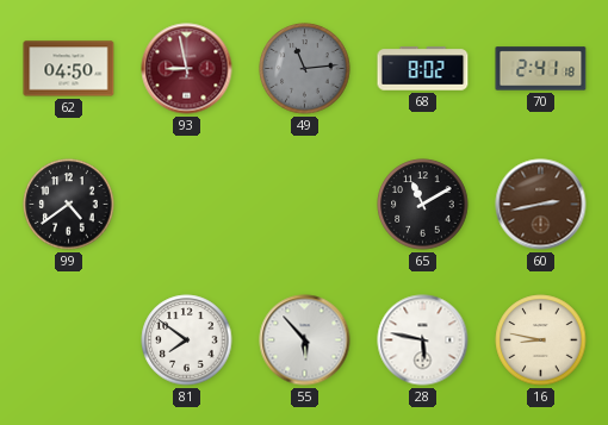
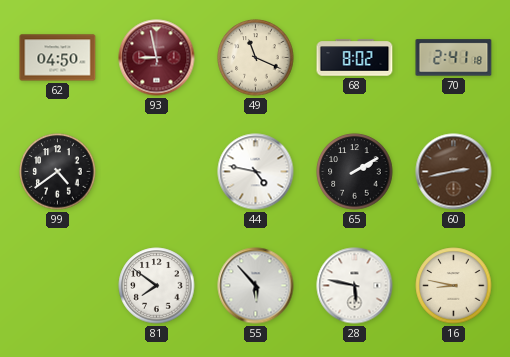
49: 11:14 -> 11:19 (256, 58)
49 dial: grey -> cream (256, 58)
44: none -> 4:47 (256, 172)
65: 11:10 -> 2:10 (355, 172)
